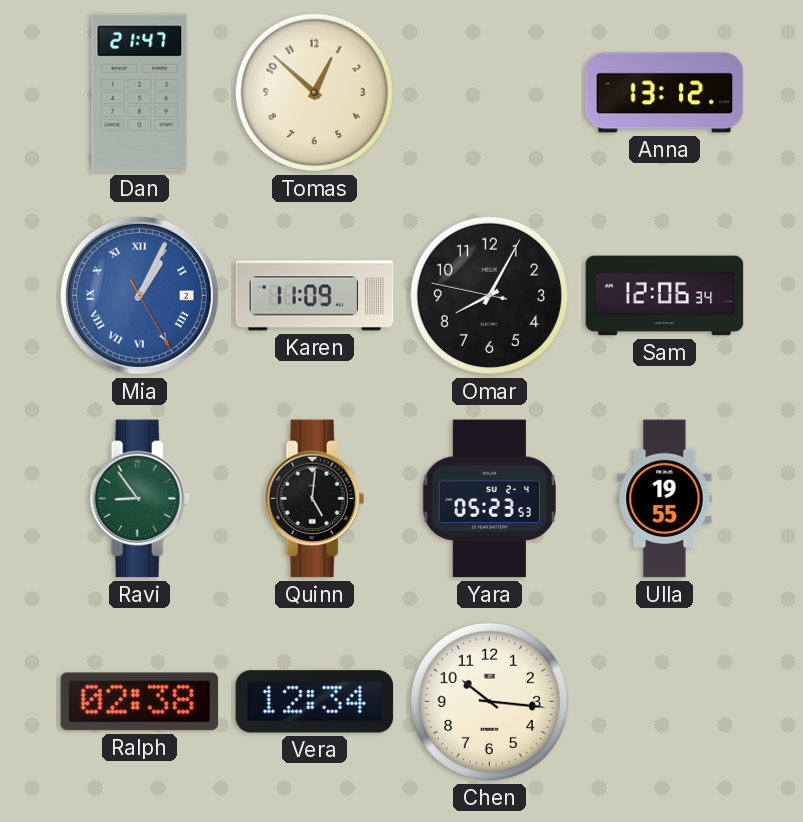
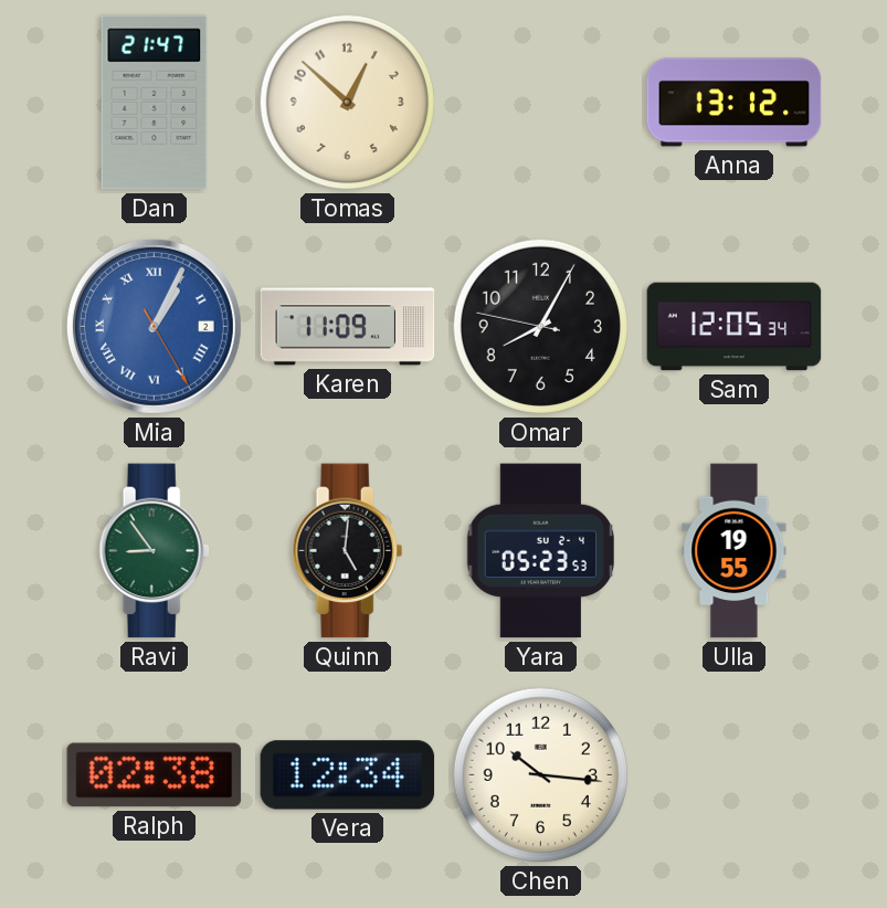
Sam: 12:06 -> 12:05 (735, 327)
